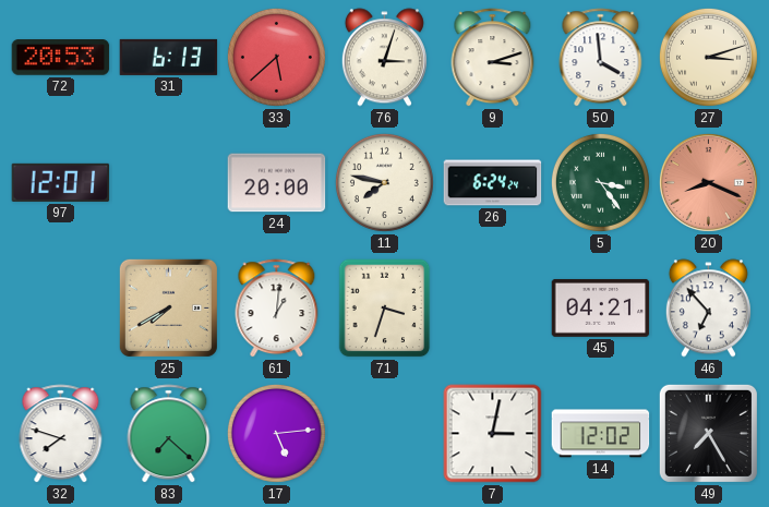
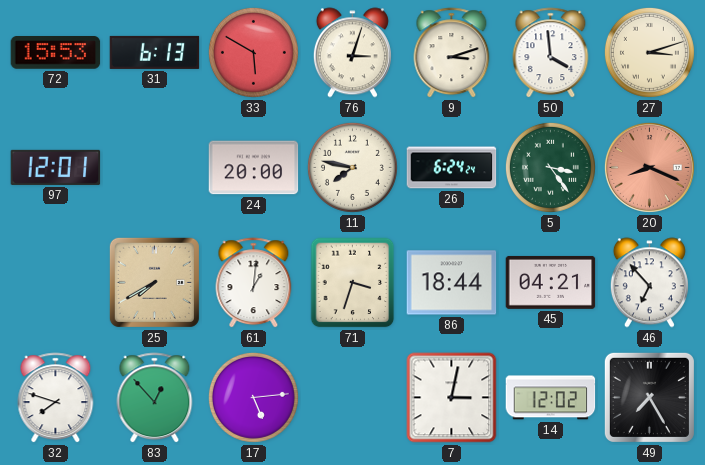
72: 20:53 -> 15:53 (56, 53)
33: 5:38 -> 5:50 (253, 52)
86: none -> 18:44 (452, 283)
83: 7:22 -> 12:53 (155, 398)
